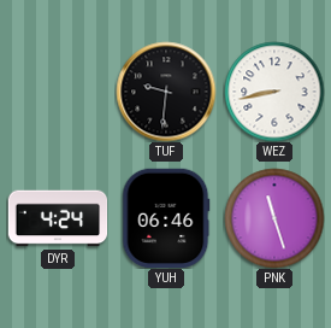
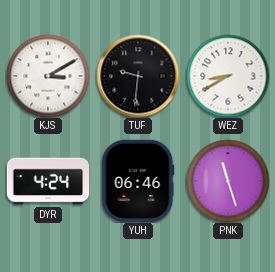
KJS: none -> 3:10 (48, 76)
WEZ: 8:43 -> 8:40 (228, 76)
